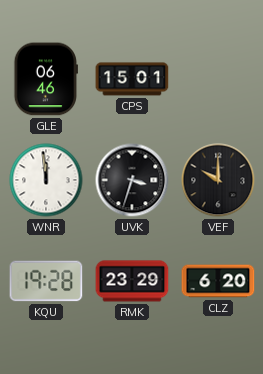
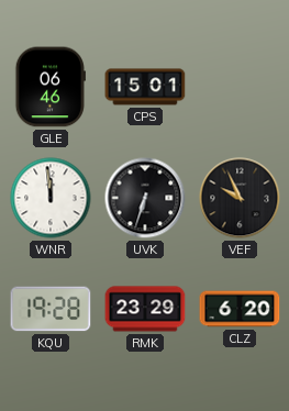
UVK: 3:33 -> 6:33 (145, 198)
VEF: 10:00 -> 9:56 (240, 198)
